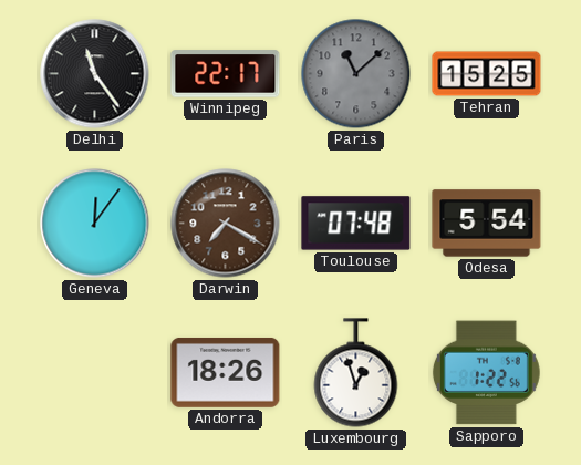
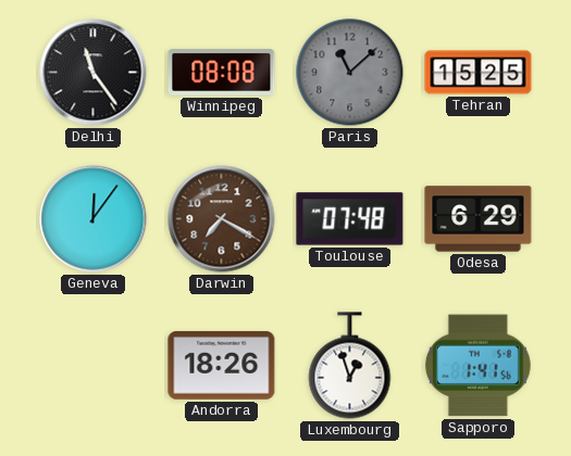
Winnipeg: 22:17 -> 08:08 (222, 73)
Odesa: 5:54 -> 6:29 (479, 219)
Sapporo: 1:22 -> 1:41 (477, 366)
